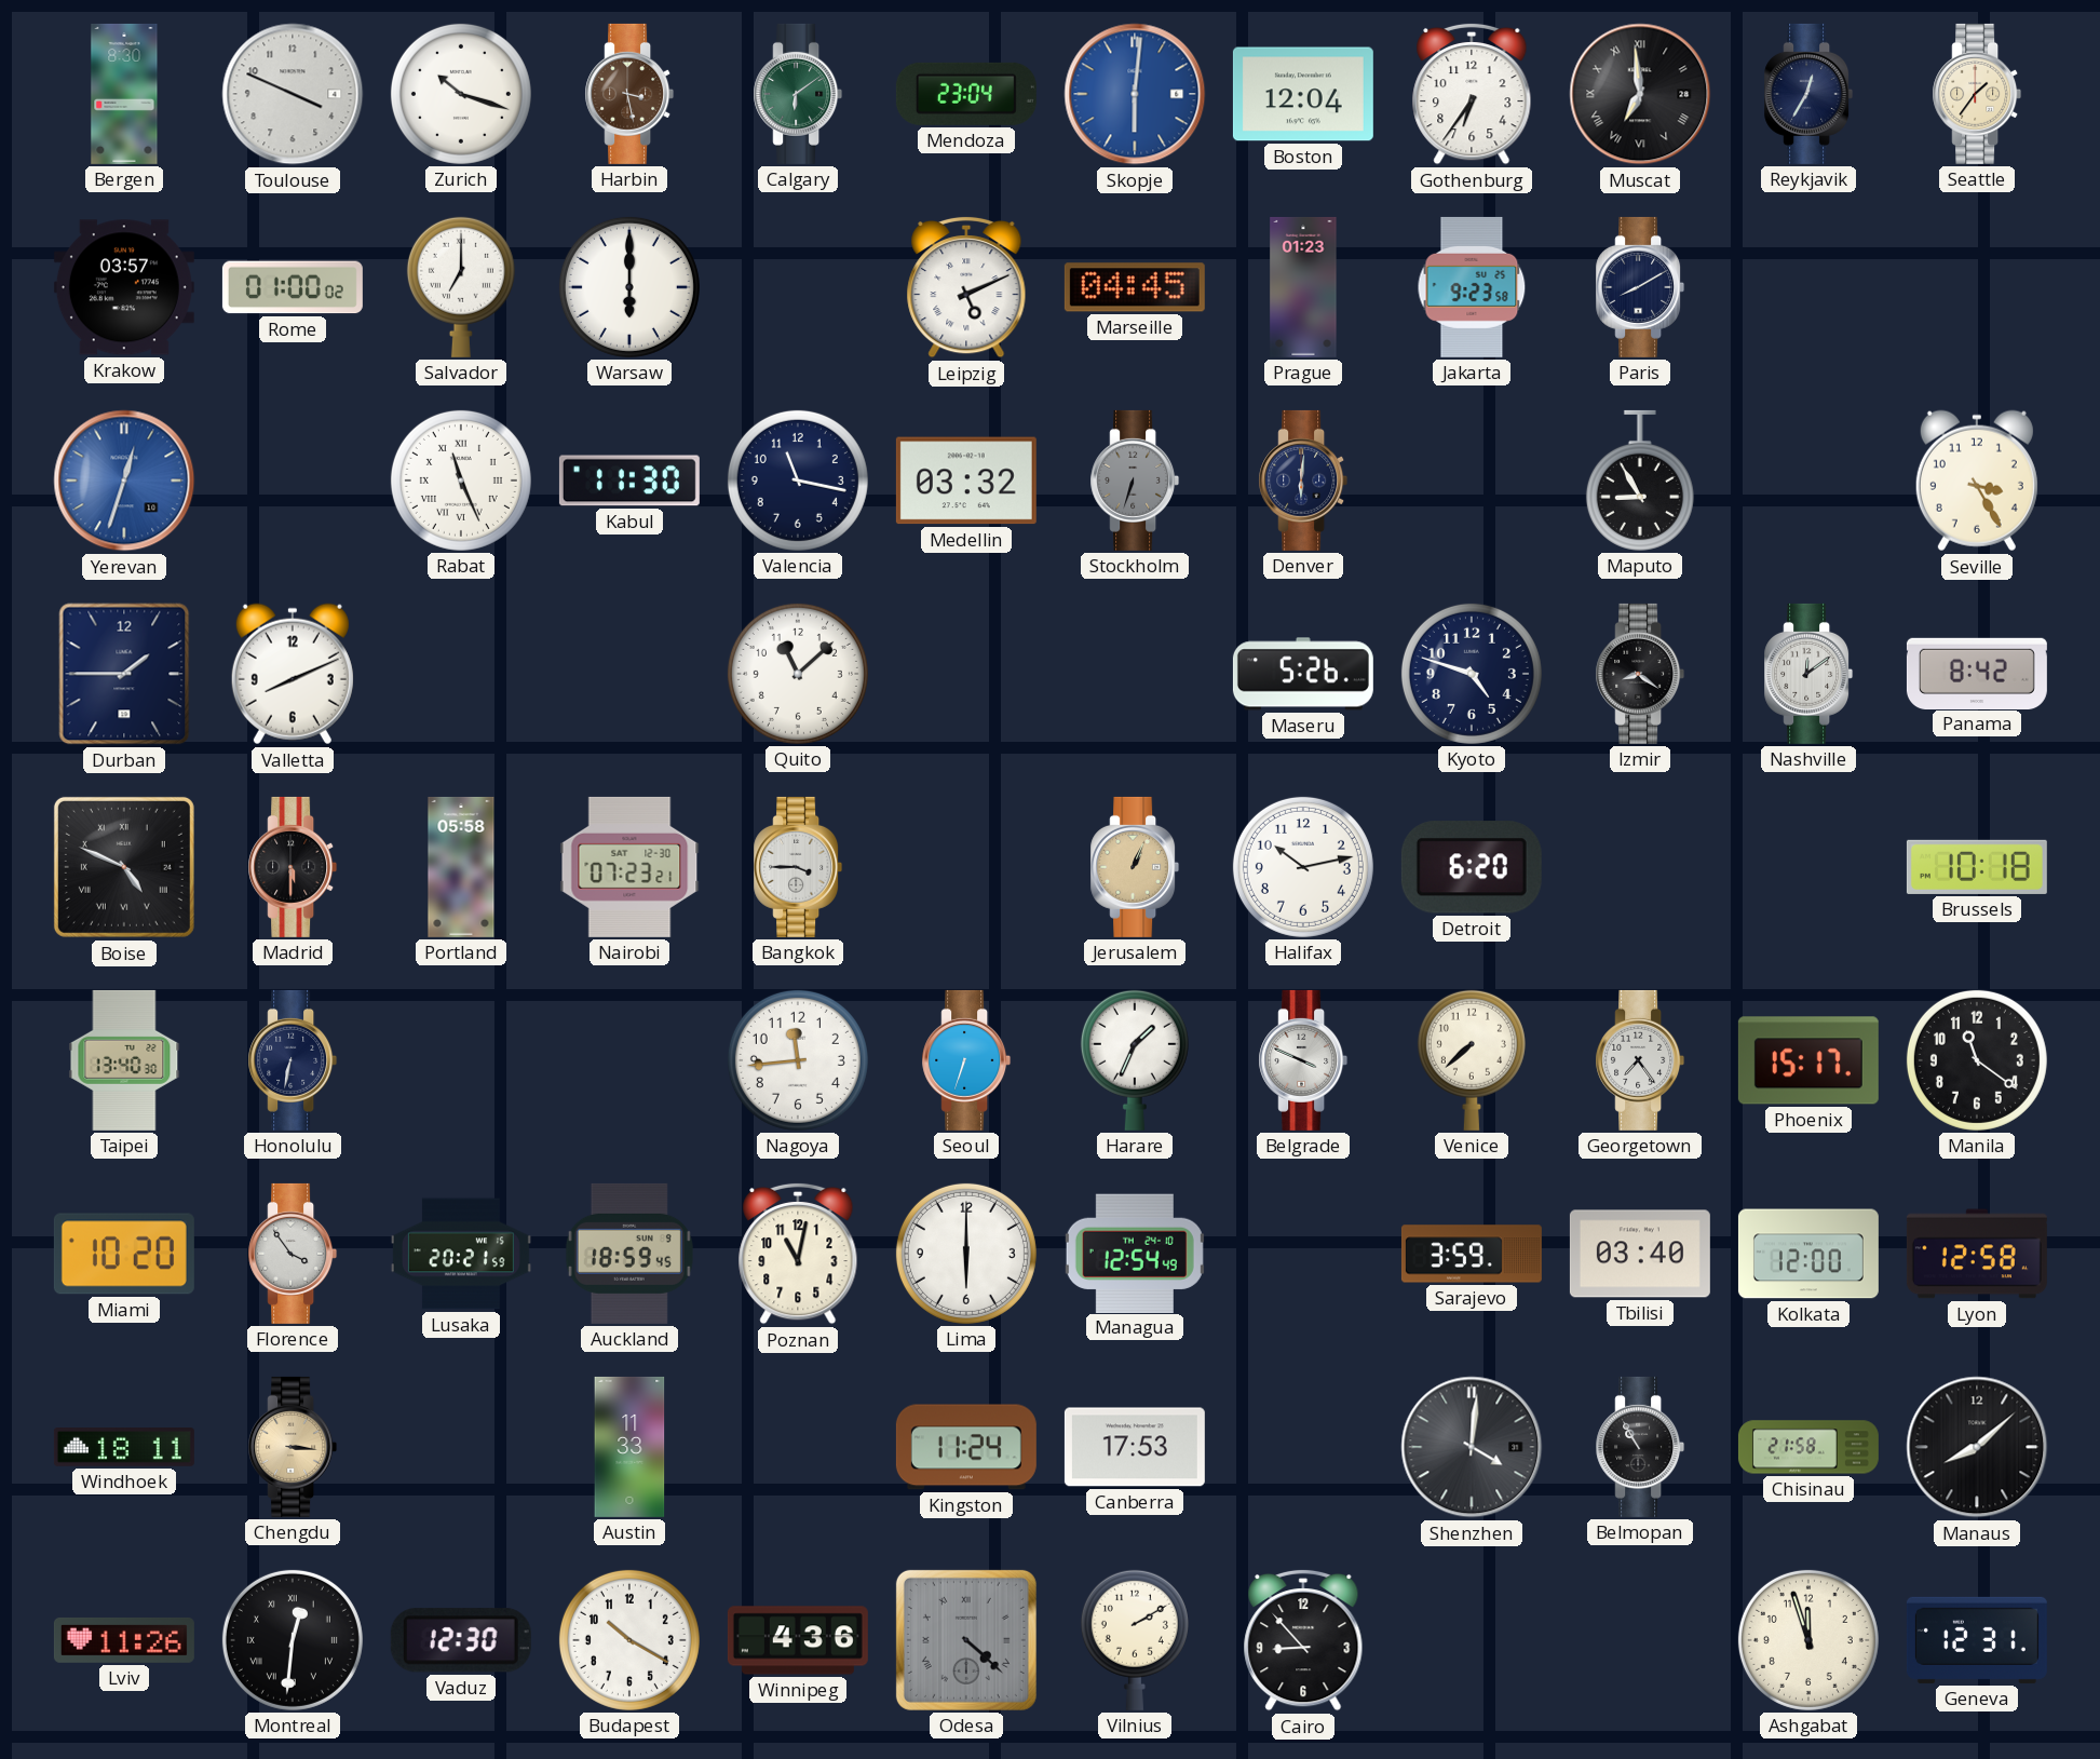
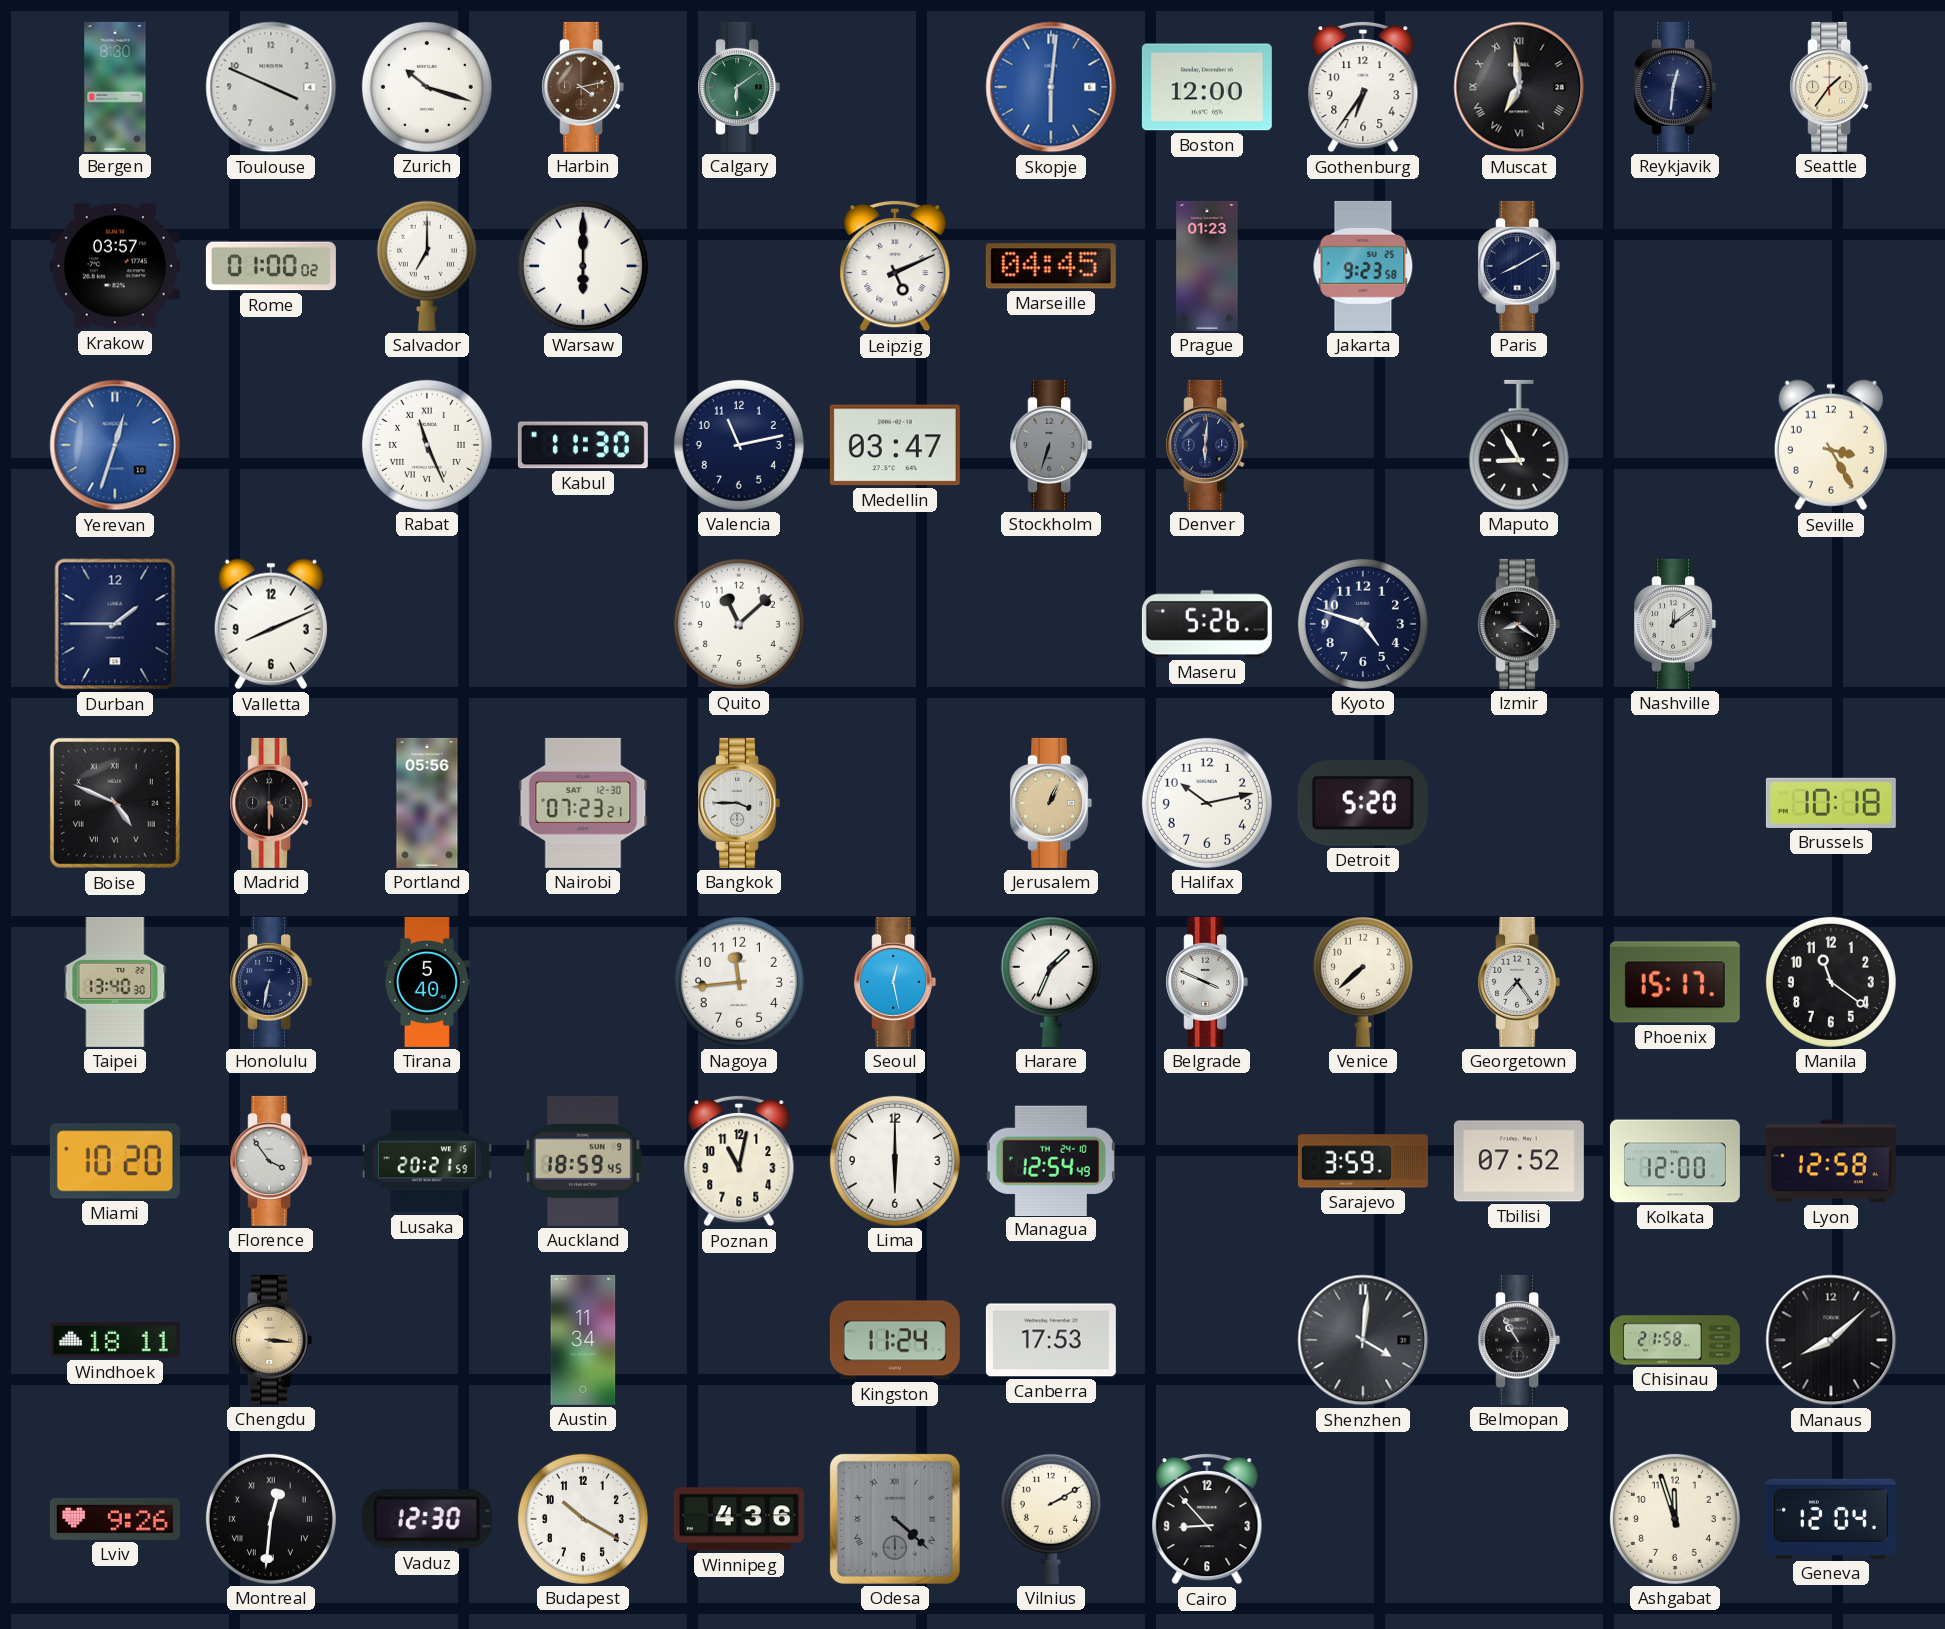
Harbin: 3:28 -> 4:13 (583, 87)
Mendoza: 23:04 -> none (966, 94)
Boston: 12:04 -> 12:00 (1207, 87)
Reykjavik: 12:35 -> 12:31 (1675, 87)
Valencia: 11:17 -> 11:13 (739, 445)
Medellin: 03:32 -> 03:47 (895, 445)
Panama: 8:42 -> none (1977, 673)
Portland: 05:58 -> 05:56 (427, 803)
Detroit: 6:20 -> 5:20 (1363, 803)
Tirana: none -> 5:40 (427, 982)
Seoul: 6:33 -> 12:28 (895, 982)
Tbilisi: 03:40 -> 07:52 (1519, 1161)
Austin: 11:33 -> 11:34 (583, 1340)
Lviv: 11:26 -> 9:26 (115, 1519)
Geneva: 12:31 -> 12:04 (1831, 1519)
